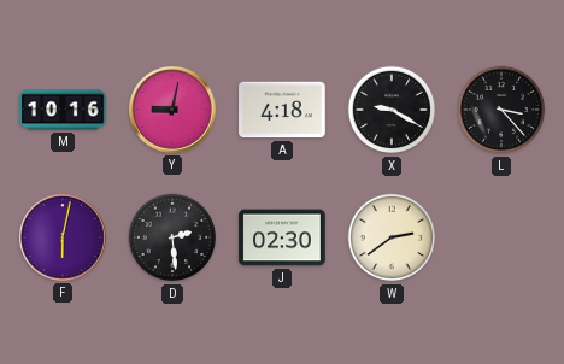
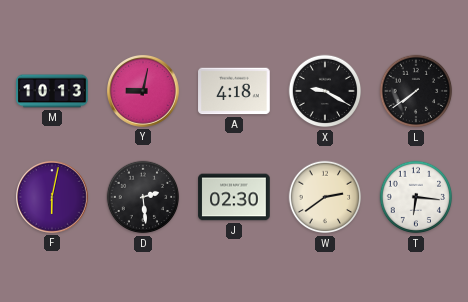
M: 10:16 -> 10:13 (52, 91)
L: 3:23 -> 7:39 (416, 91)
T: none -> 6:16 (416, 197)
